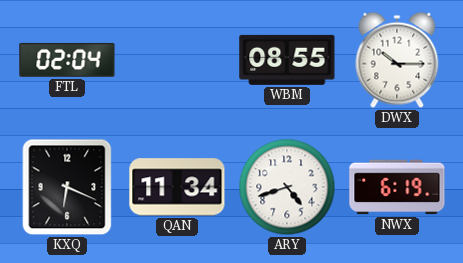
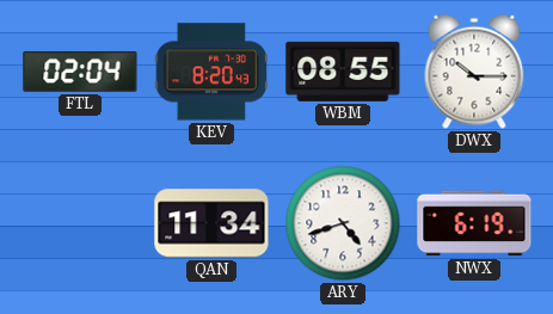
KEV: none -> 8:20 (211, 72)
KXQ: 6:19 -> none (67, 187)
